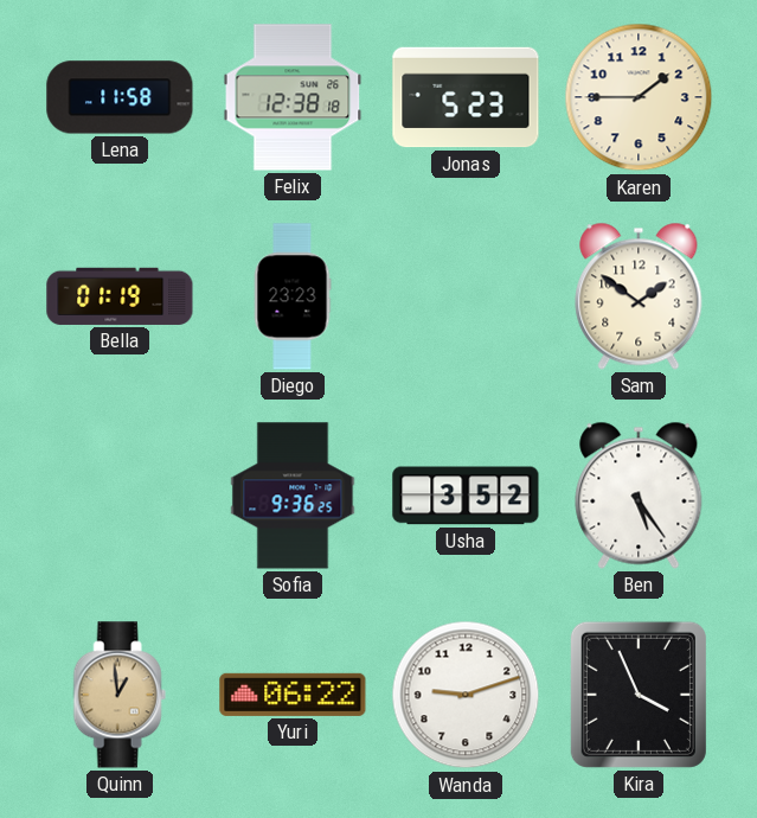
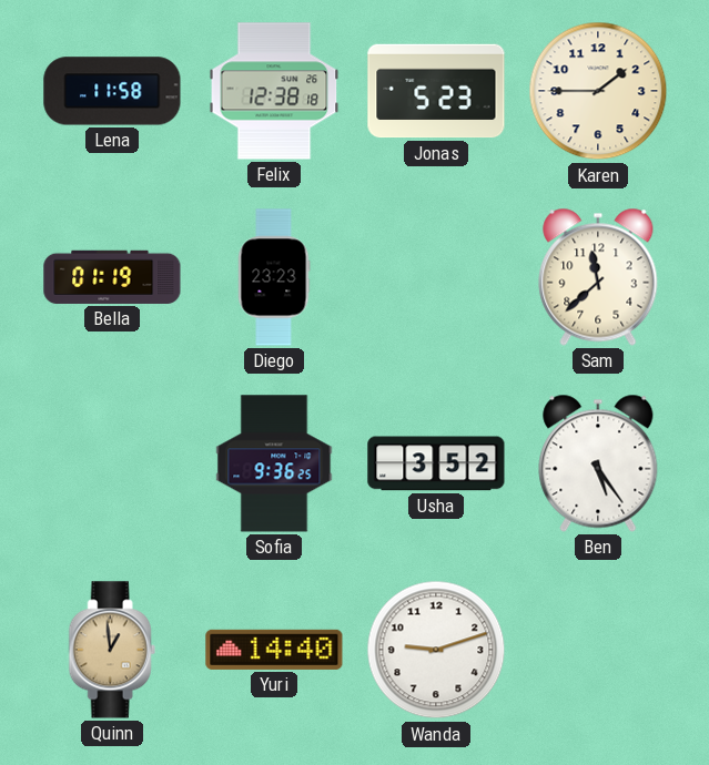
Sam: 1:51 -> 11:38 (598, 277)
Yuri: 06:22 -> 14:40 (274, 650)
Kira: 3:56 -> none (639, 695)
